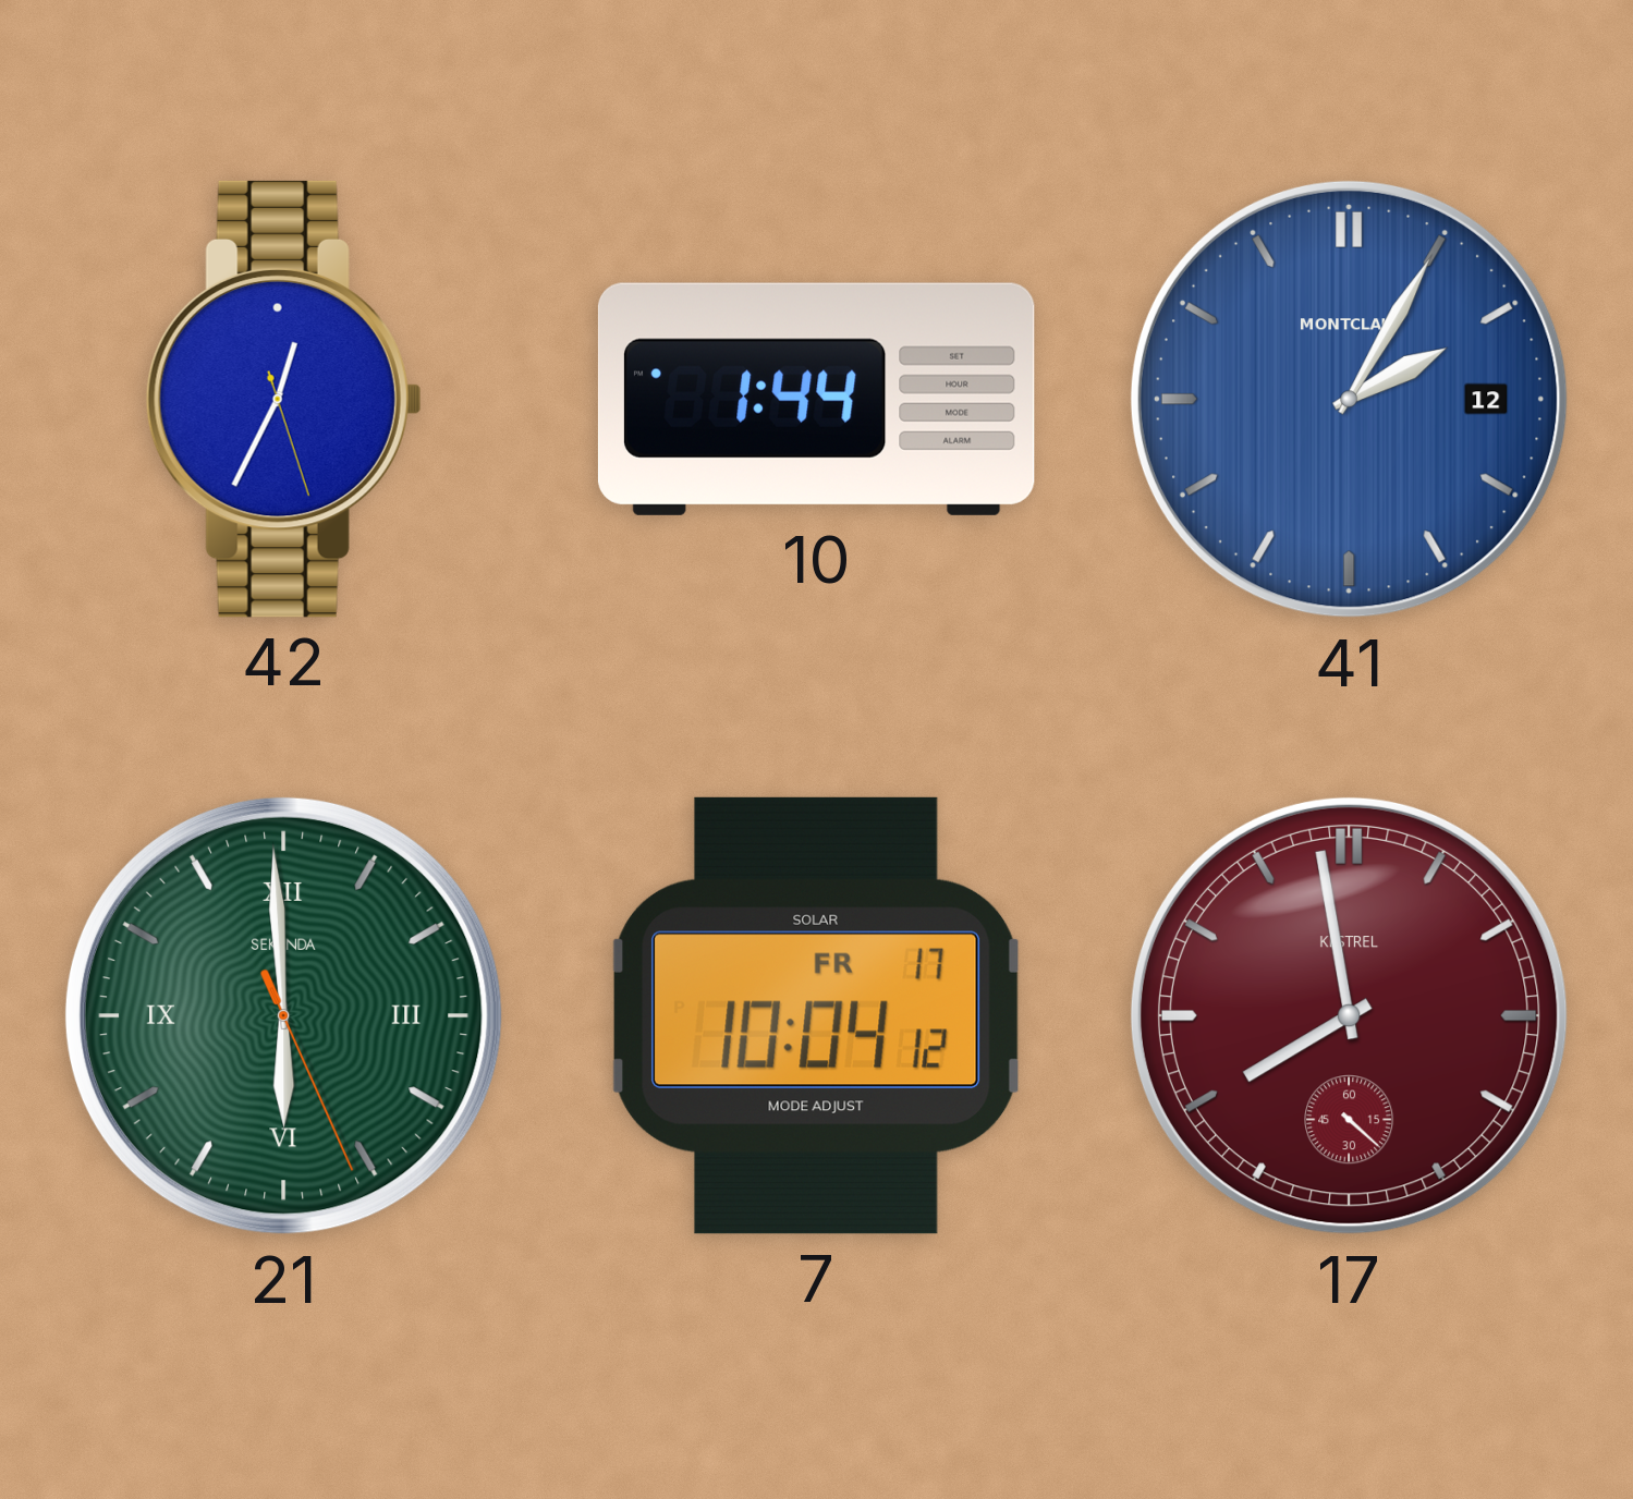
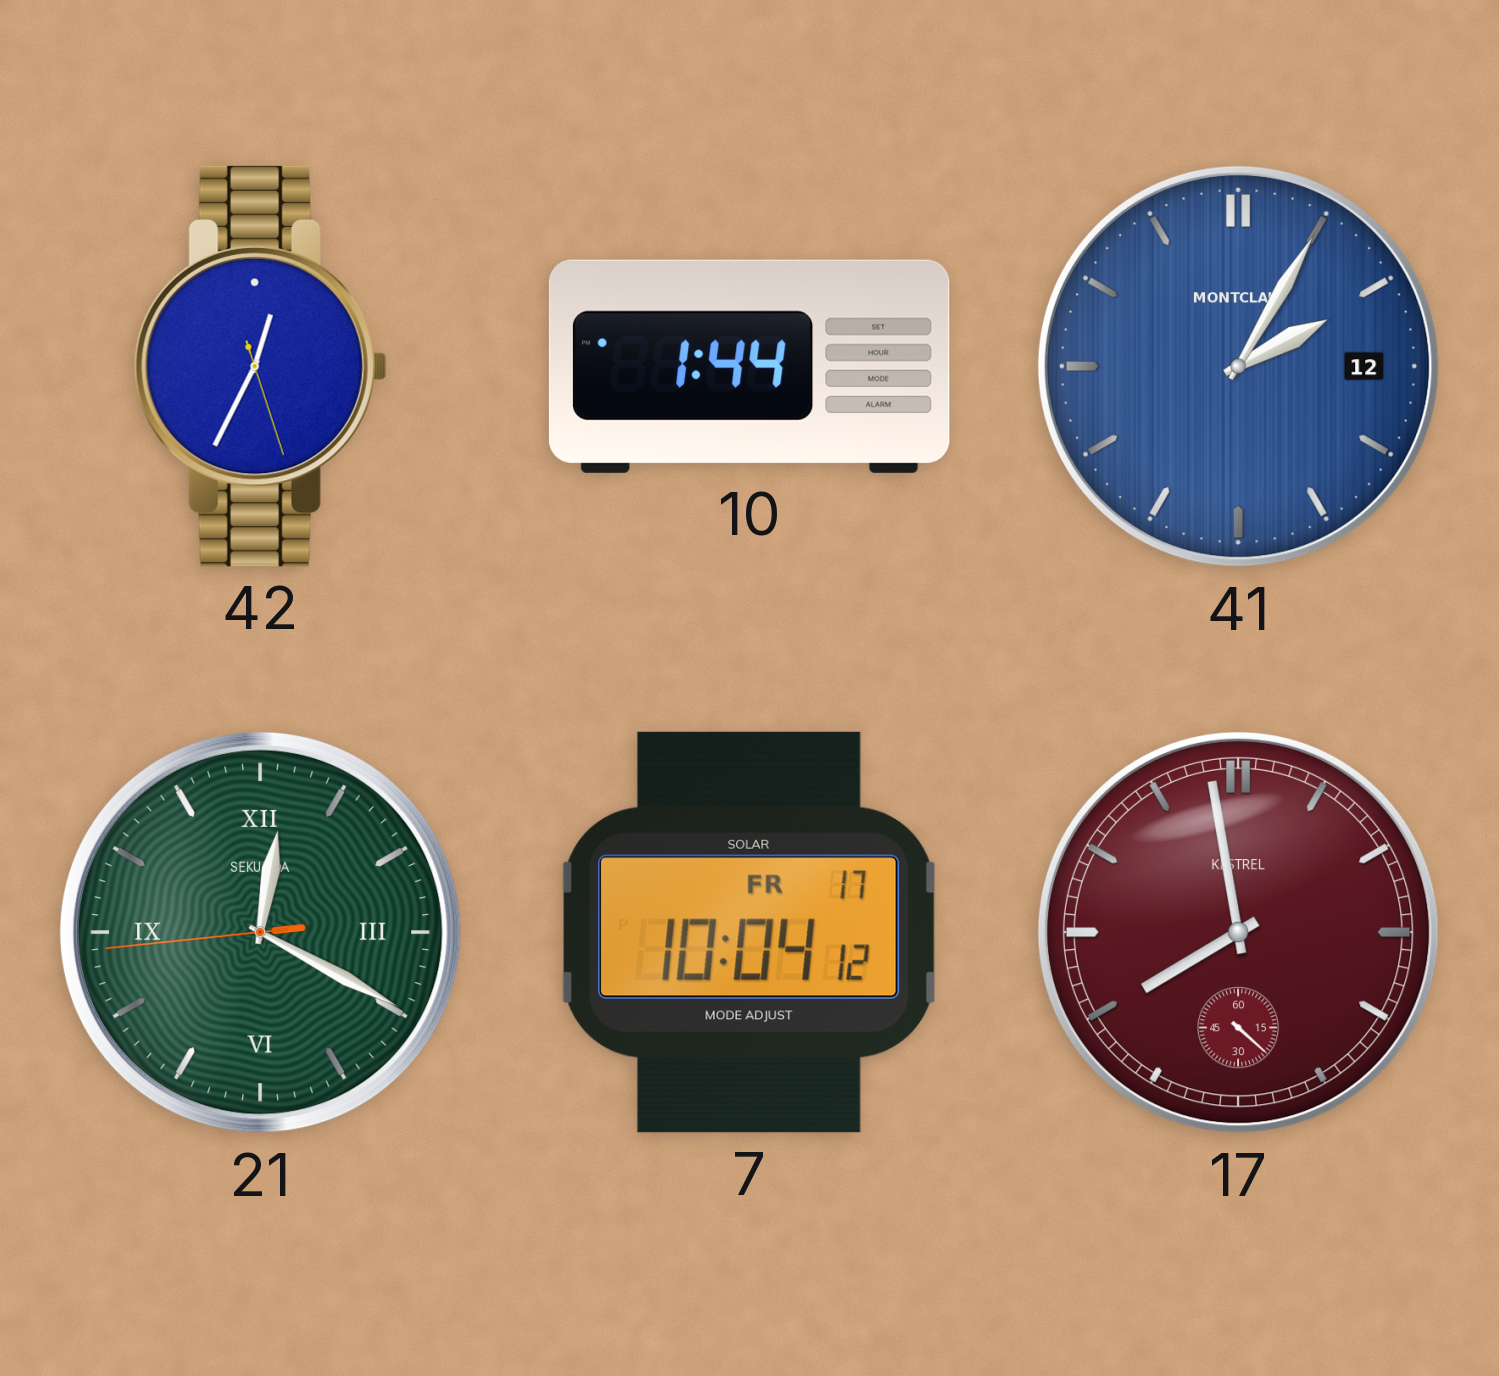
21: 5:59 -> 12:19 (260, 932)
